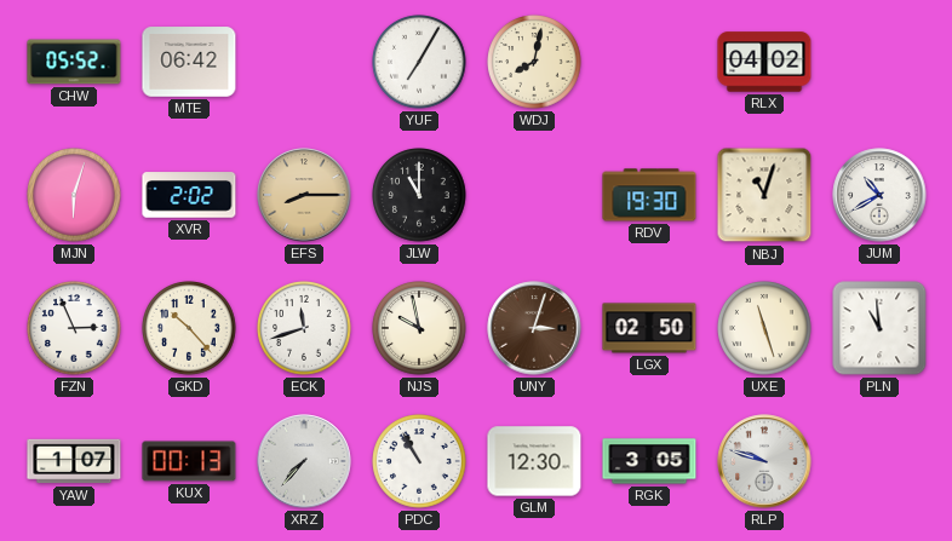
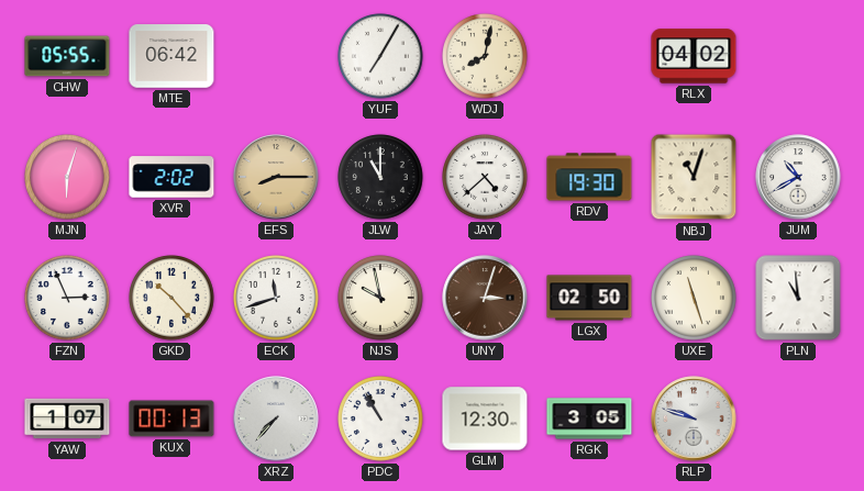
CHW: 05:52 -> 05:55 (67, 56)
JAY: none -> 4:38 (485, 177)
